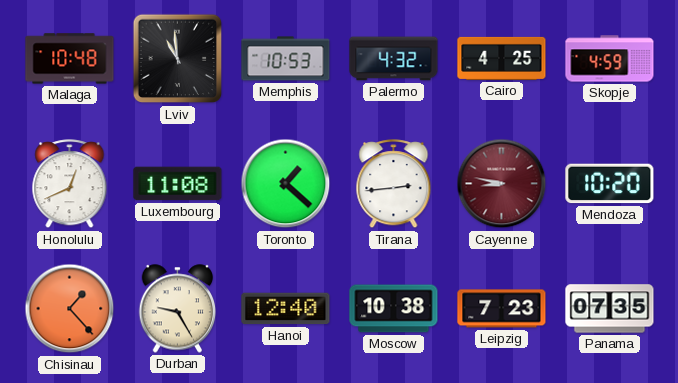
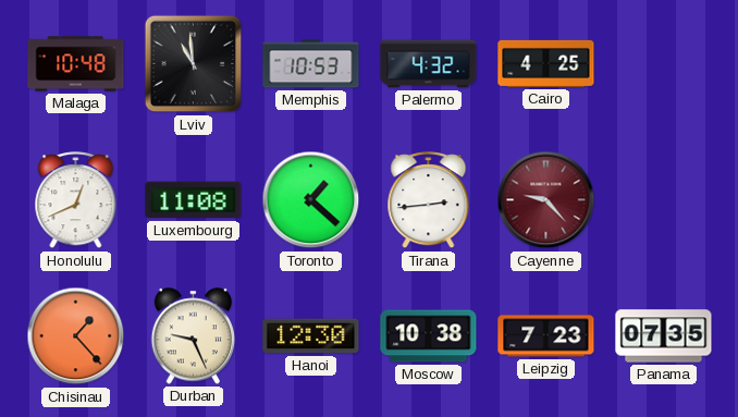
Skopje: 4:59 -> none (610, 59)
Cayenne: 8:47 -> 9:23 (546, 200)
Mendoza: 10:20 -> none (610, 184)
Durban: 9:25 -> 9:26 (194, 336)
Hanoi: 12:40 -> 12:30 (311, 336)
